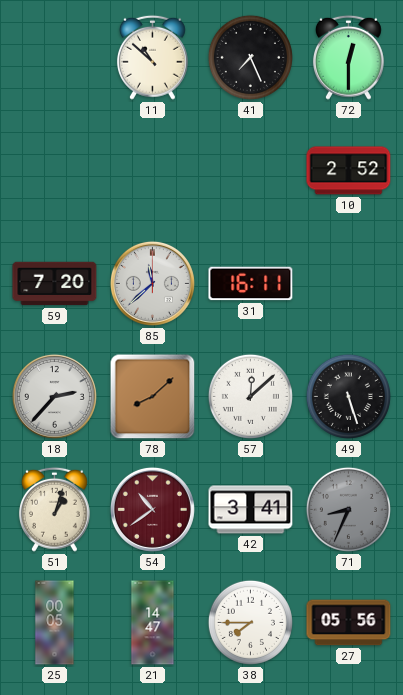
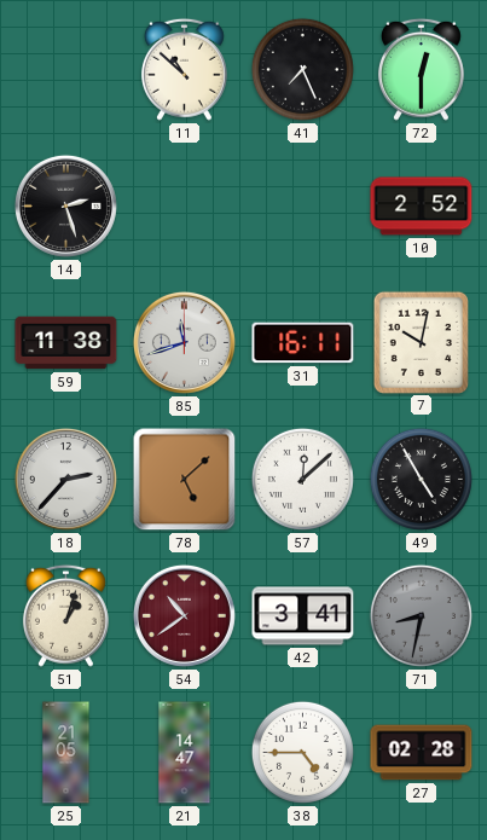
14: none -> 2:27 (65, 205)
59: 7:20 -> 11:38 (66, 343)
85: 11:38 -> 11:42 (184, 342)
7: none -> 10:02 (421, 342)
78: 8:08 -> 5:08 (185, 480)
49: 5:27 -> 4:55 (421, 479)
71: 8:34 -> 8:32 (421, 615)
25: 00:05 -> 21:05 (66, 753)
38: 7:45 -> 4:45 (302, 752)
27: 05:56 -> 02:28 (422, 753)
